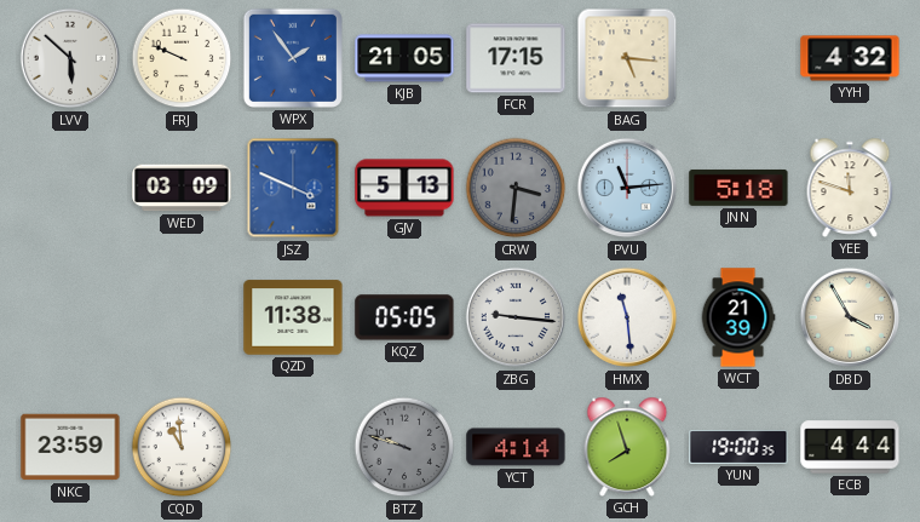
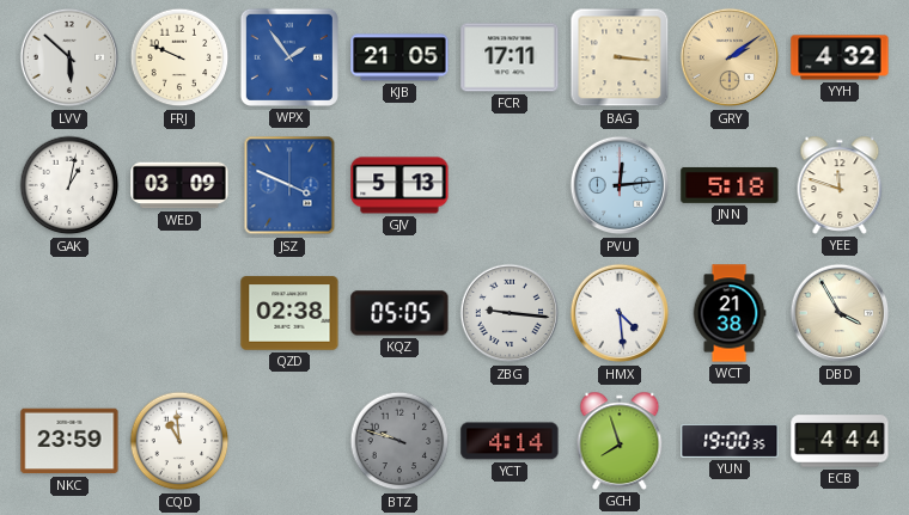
FCR: 17:15 -> 17:11 (510, 57)
BAG: 5:16 -> 3:16 (620, 57)
GRY: none -> 2:09 (730, 57)
GAK: none -> 1:02 (69, 185)
CRW: 3:31 -> none (516, 188)
PVU: 11:14 -> 12:14 (620, 185)
QZD: 11:38 -> 02:38 (289, 313)
HMX: 11:29 -> 4:29 (620, 313)
WCT: 21:39 -> 21:38 (730, 313)
